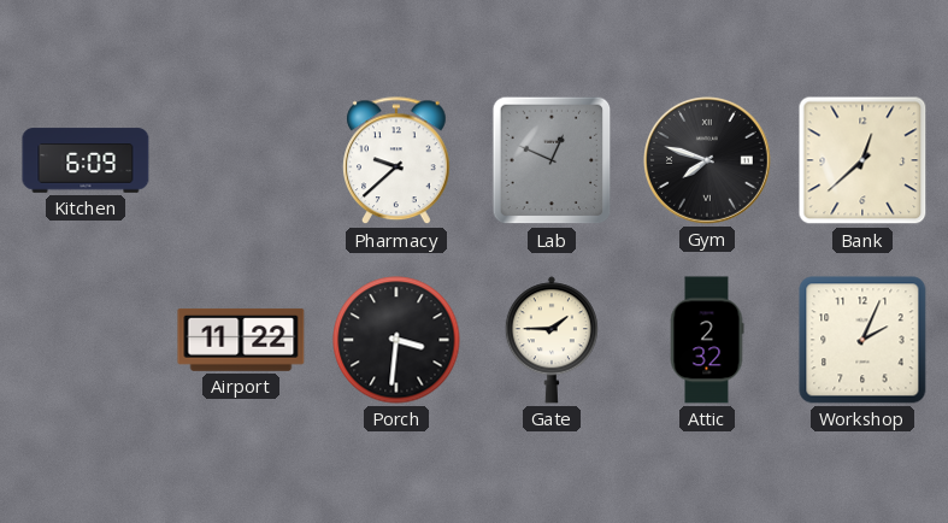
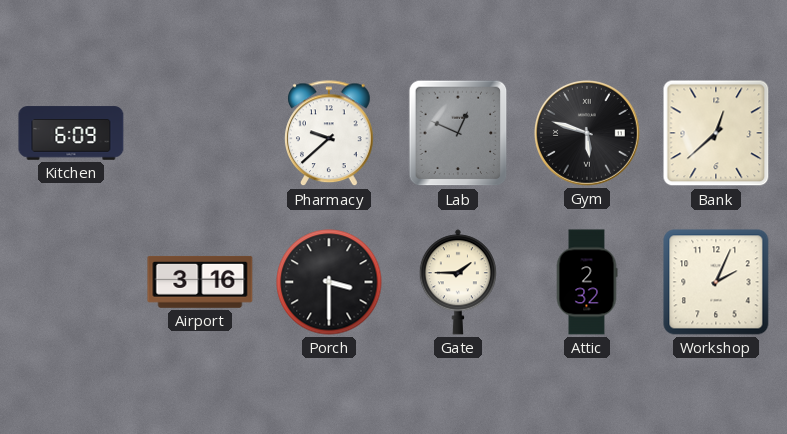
Gym: 7:48 -> 5:48 (588, 134)
Airport: 11:22 -> 3:16 (200, 282)
Porch: 3:31 -> 3:30 (329, 282)
